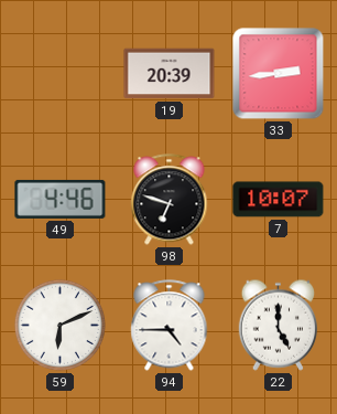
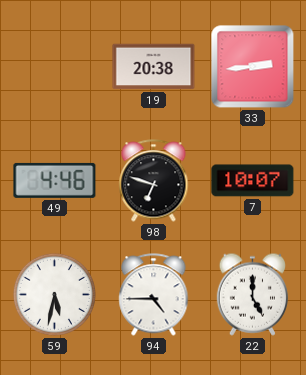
19: 20:39 -> 20:38 (154, 67)
59: 6:11 -> 5:32 (54, 294)
